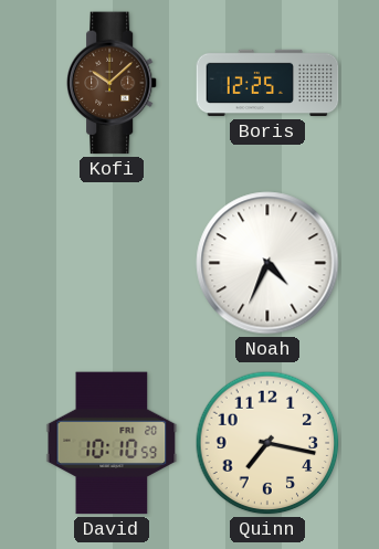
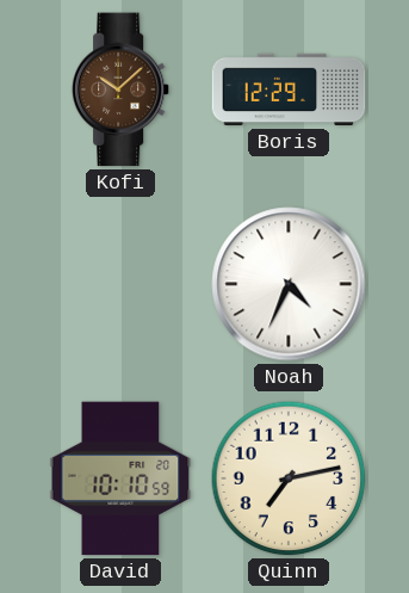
Boris: 12:25 -> 12:29 (289, 89)
Quinn: 7:17 -> 7:13 (289, 478)
